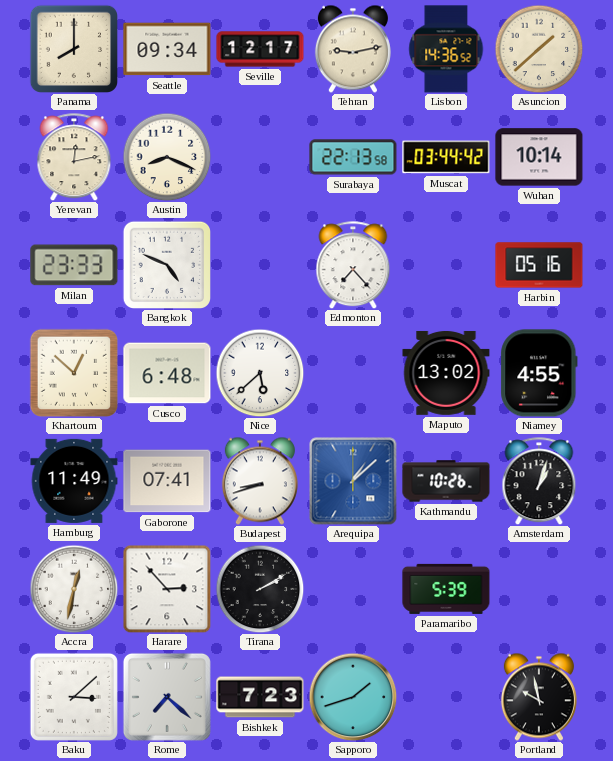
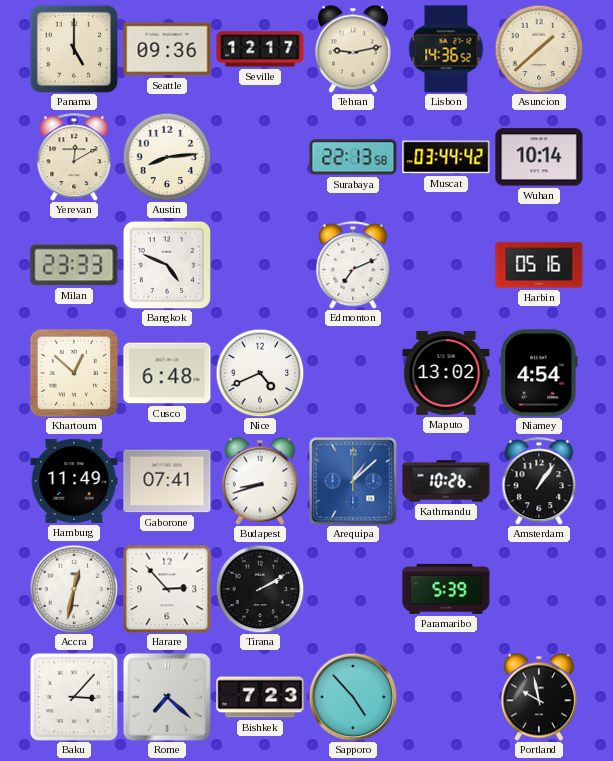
Panama: 8:00 -> 5:00 (73, 48)
Seattle: 09:34 -> 09:36 (167, 49)
Yerevan: 12:13 -> 12:10 (74, 157)
Austin: 8:19 -> 8:14 (167, 157)
Edmonton: 7:23 -> 7:11 (353, 265)
Nice: 5:38 -> 4:41 (260, 373)
Niamey: 4:55 -> 4:54 (539, 373)
Amsterdam: 1:03 -> 1:06 (539, 481)
Baku: 3:08 -> 3:07 (74, 697)
Sapporo: 1:42 -> 4:53 (353, 697)
